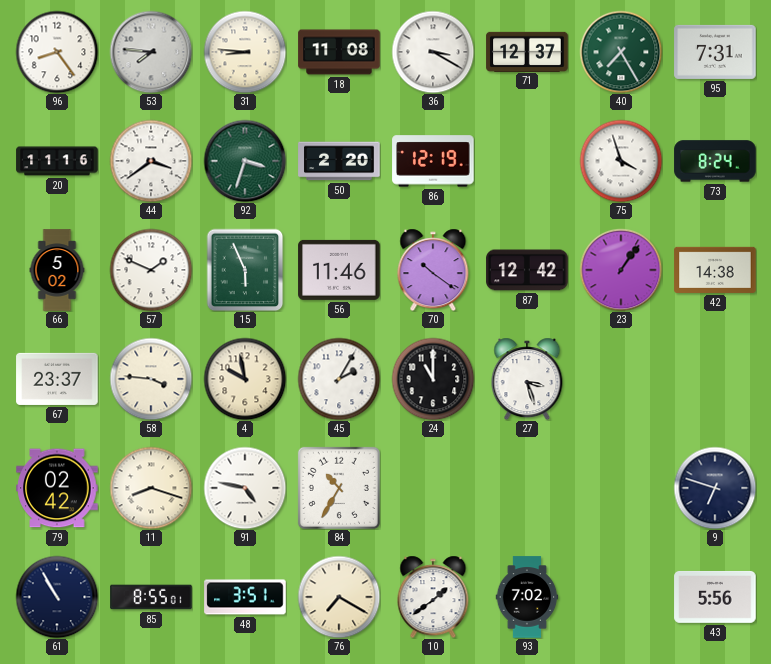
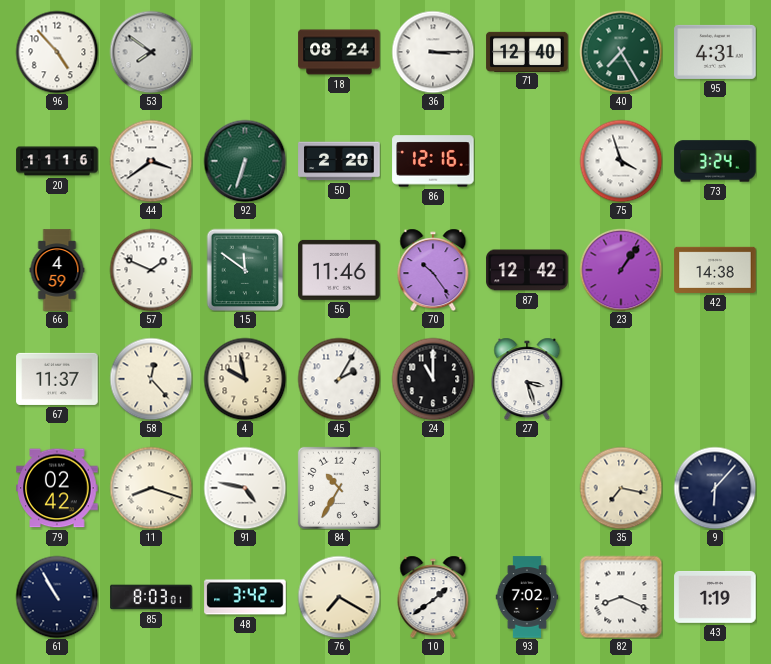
96: 8:24 -> 4:53 (57, 52)
53: 7:46 -> 7:51 (151, 52)
31: 8:46 -> none (245, 52)
18: 11:08 -> 08:24 (339, 52)
36: 3:20 -> 3:15 (433, 52)
71: 12:37 -> 12:40 (527, 51)
95: 7:31 -> 4:31 (715, 52)
92: 3:33 -> 6:33 (245, 161)
86: 12:19 -> 12:16 (433, 161)
73: 8:24 -> 3:24 (715, 161)
66: 5:02 -> 4:59 (57, 270)
15: 5:56 -> 11:51 (245, 270)
70: 10:21 -> 10:24 (433, 270)
67: 23:37 -> 11:37 (57, 379)
58: 3:46 -> 12:23 (151, 379)
35: none -> 7:17 (621, 488)
9: 6:48 -> 6:07 (715, 488)
85: 8:55 -> 8:03 (151, 597)
48: 3:51 -> 3:42 (245, 597)
82: none -> 8:19 (621, 597)
43: 5:56 -> 1:19 (715, 597)
